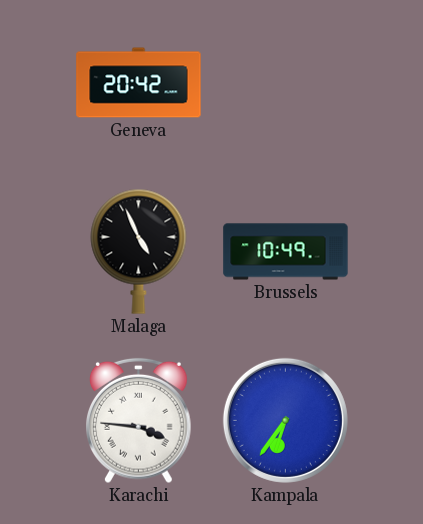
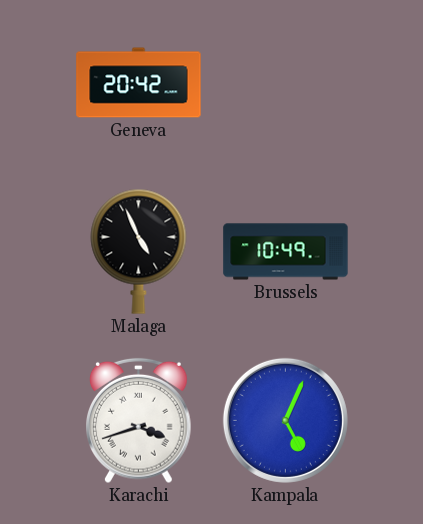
Karachi: 3:46 -> 3:42 (139, 421)
Kampala: 6:36 -> 5:04 (285, 420)
